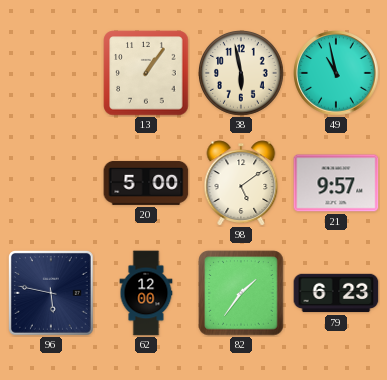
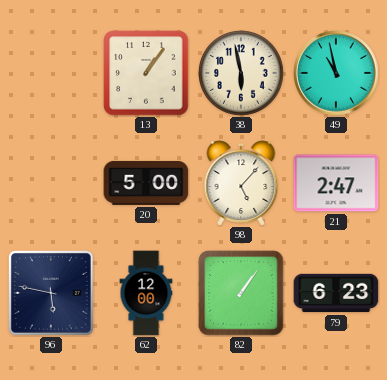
98: 5:09 -> 5:07 (241, 183)
21: 9:57 -> 2:47 (336, 183)
82: 1:36 -> 1:06 (241, 293)
